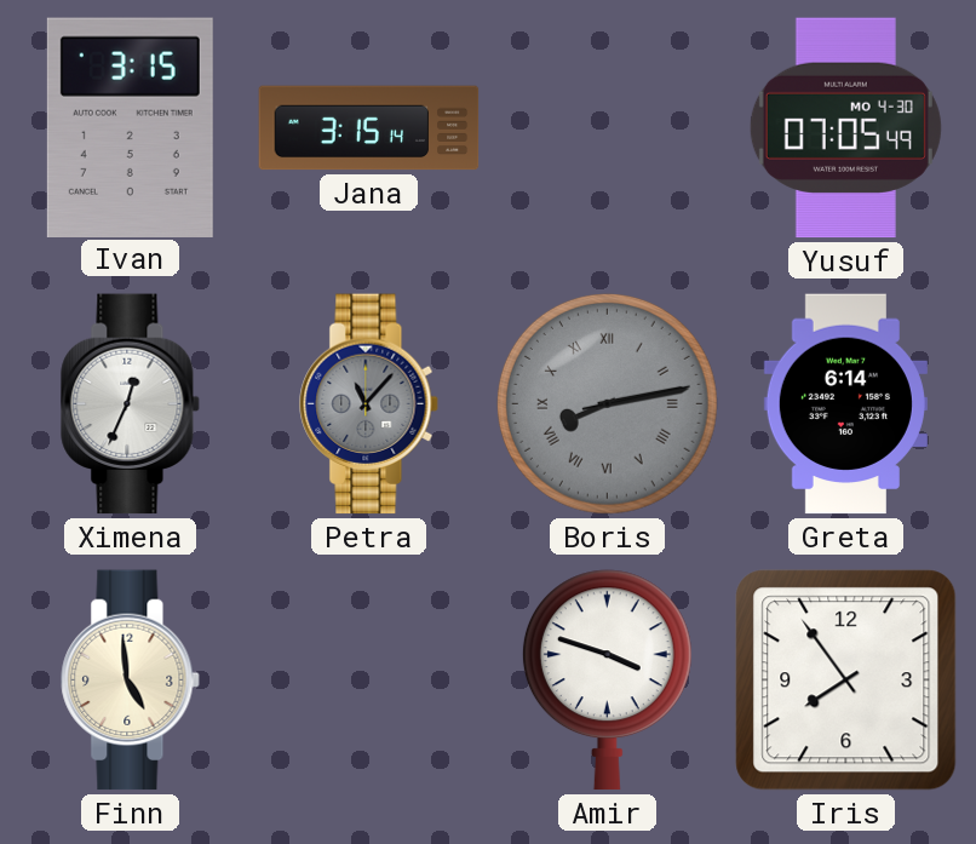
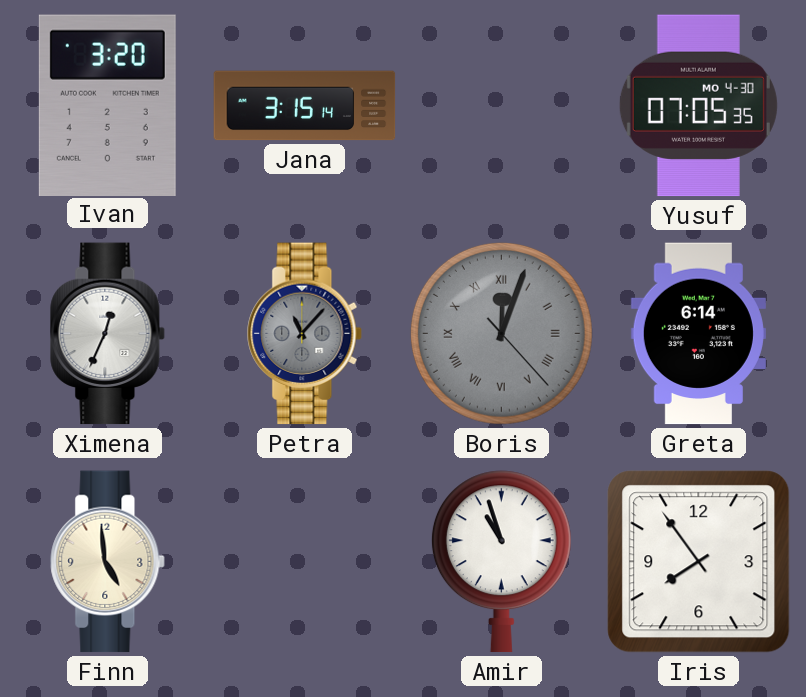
Ivan: 3:15 -> 3:20 (107, 105)
Yusuf: 07:05:49 -> 07:05:35 (698, 106)
Boris: 8:13 -> 12:03 (501, 333)
Amir: 3:48 -> 10:57 (501, 562)
